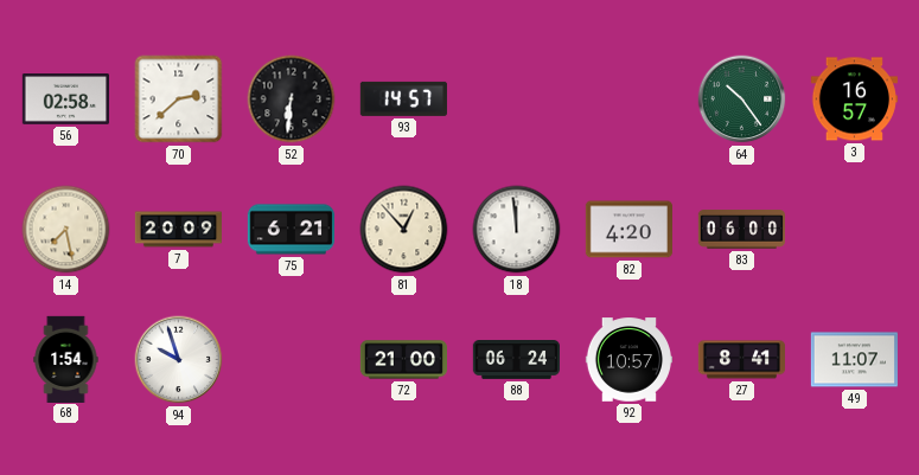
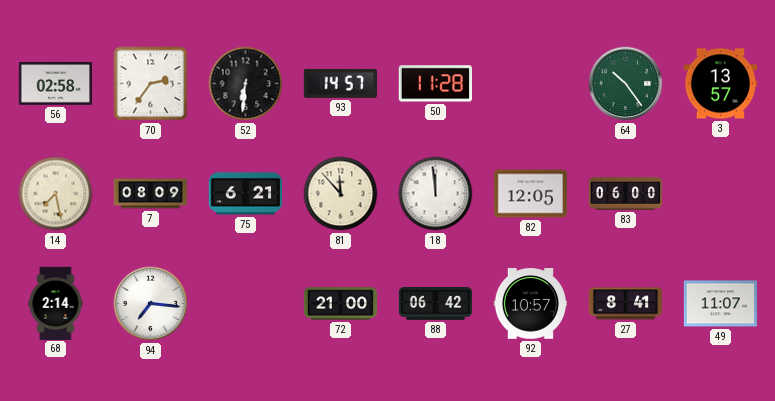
70: 2:38 -> 2:36 (151, 84)
50: none -> 11:28 (435, 84)
3: 16:57 -> 13:57 (720, 84)
7: 20:09 -> 08:09 (150, 194)
81: 12:53 -> 11:53 (341, 194)
82: 4:20 -> 12:05 (530, 194)
68: 1:54 -> 2:14 (56, 303)
94: 9:57 -> 7:16 (151, 304)
88: 06:24 -> 06:42 (436, 304)
